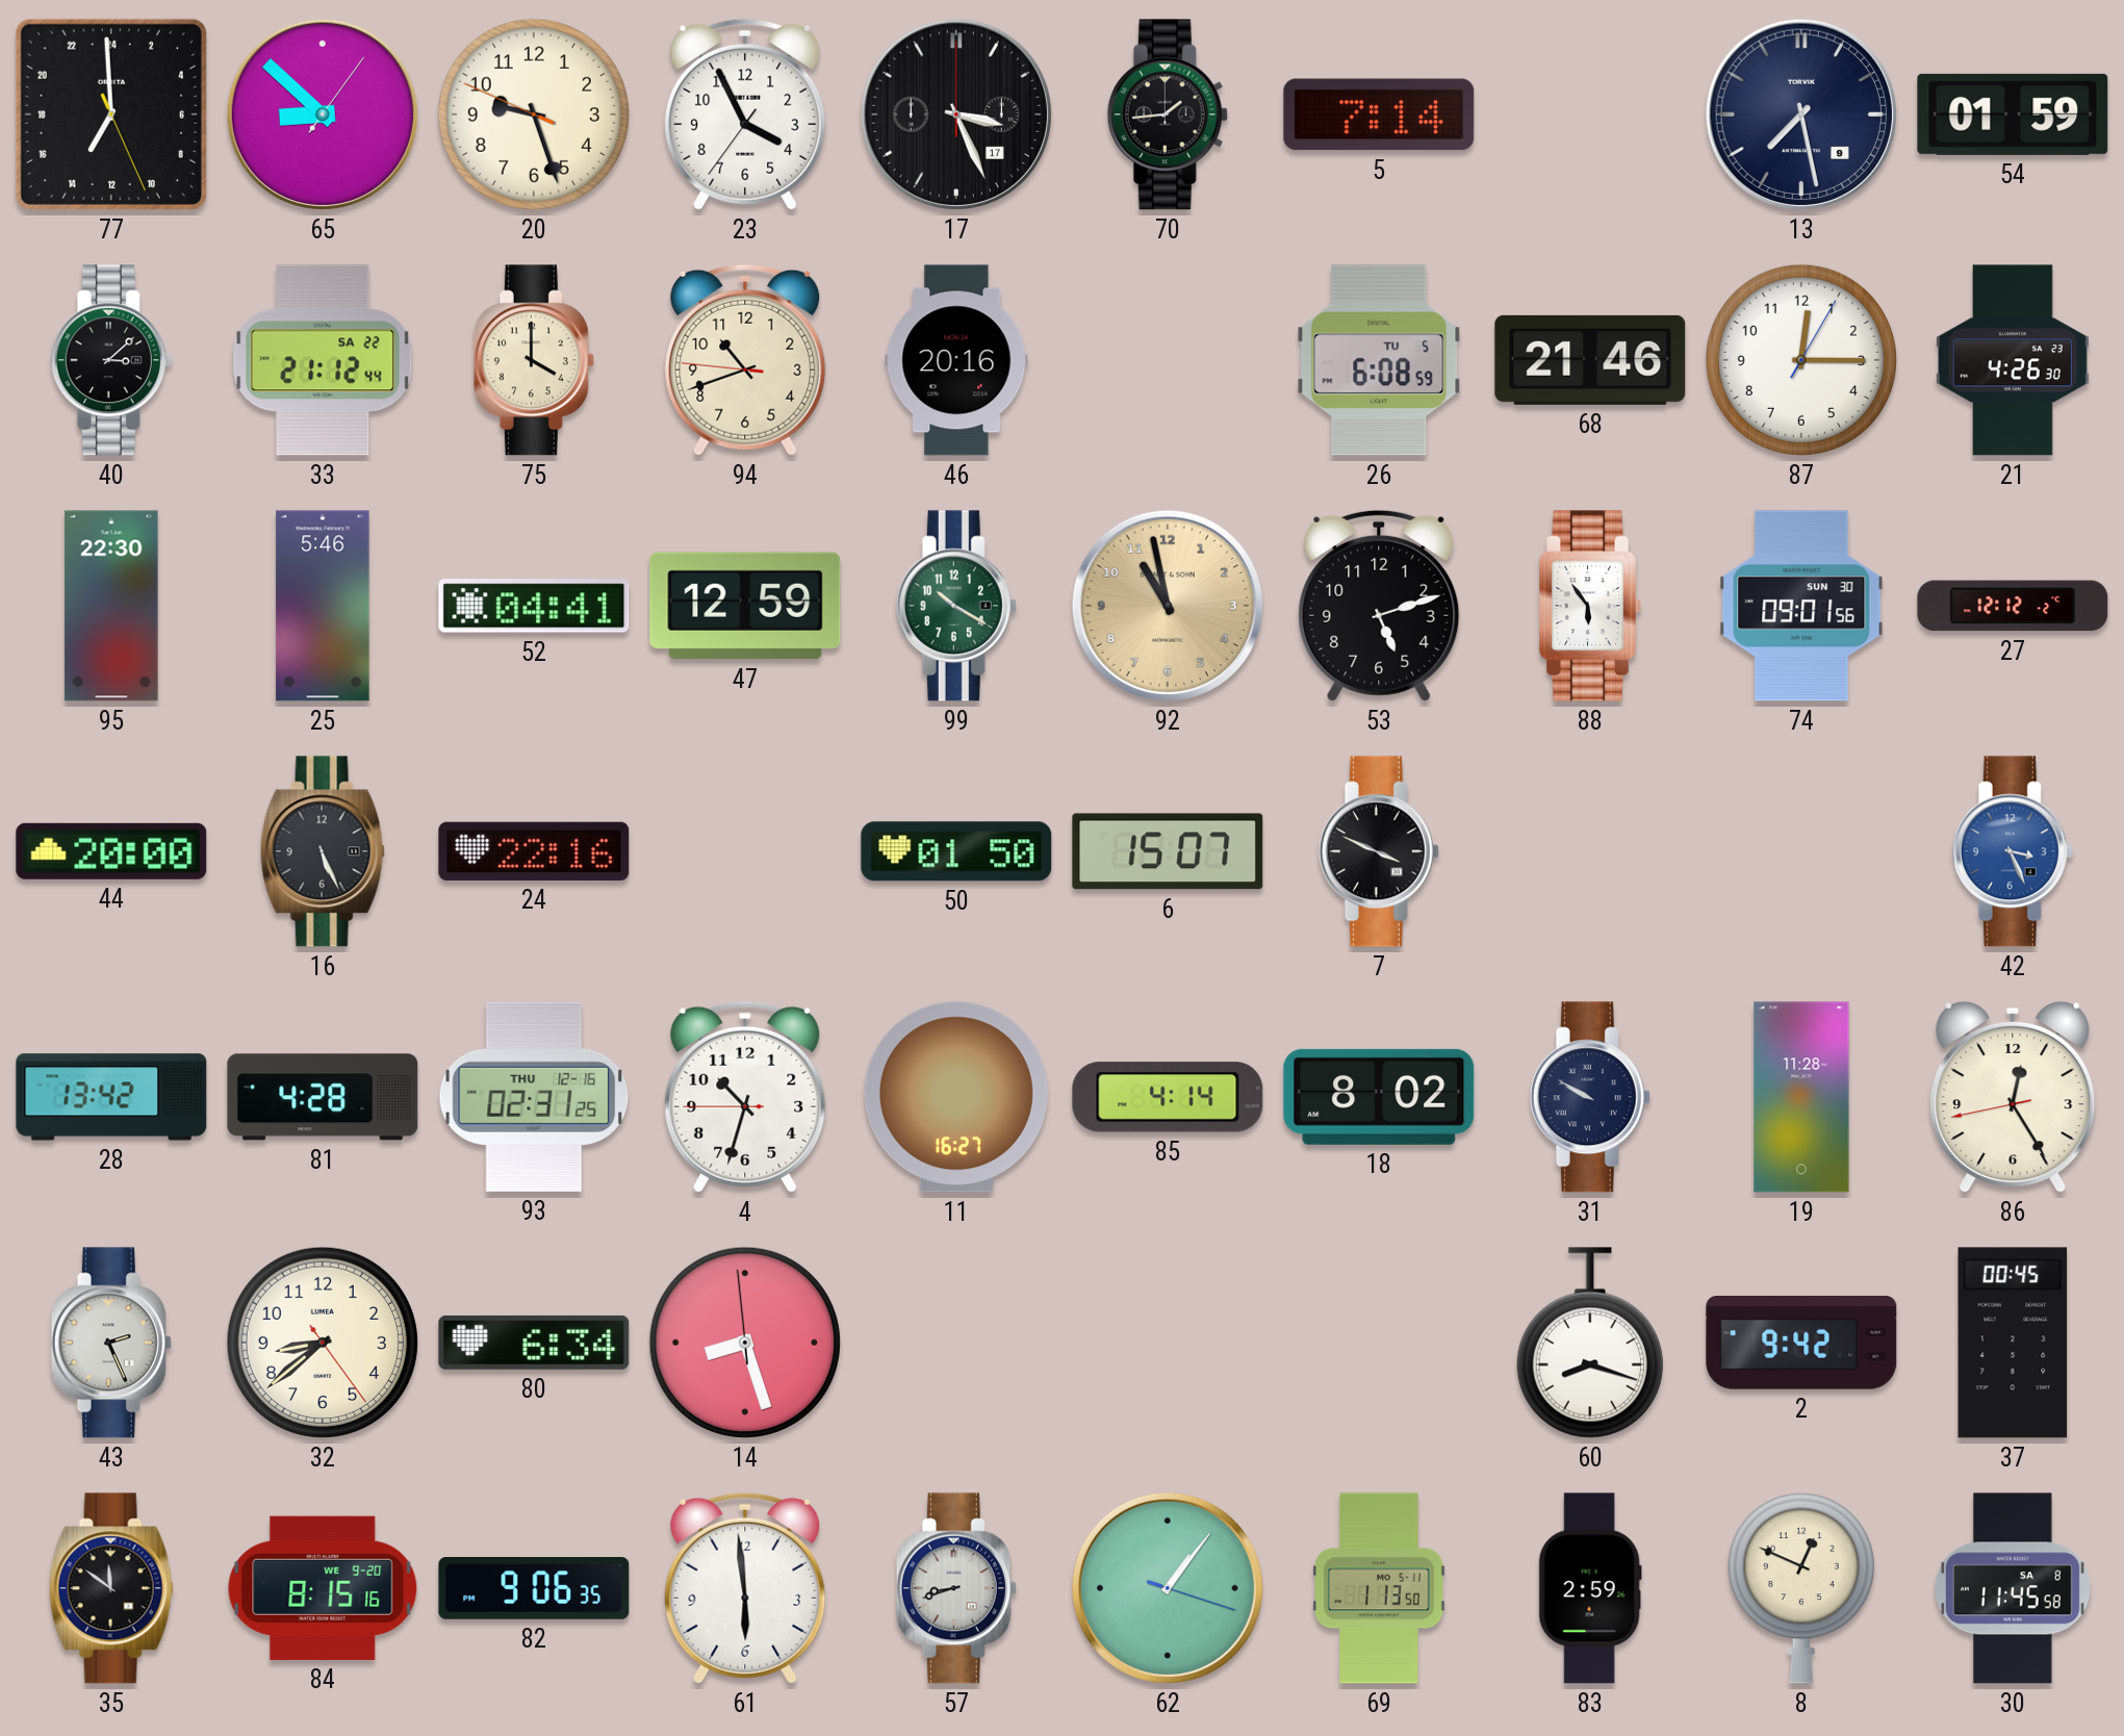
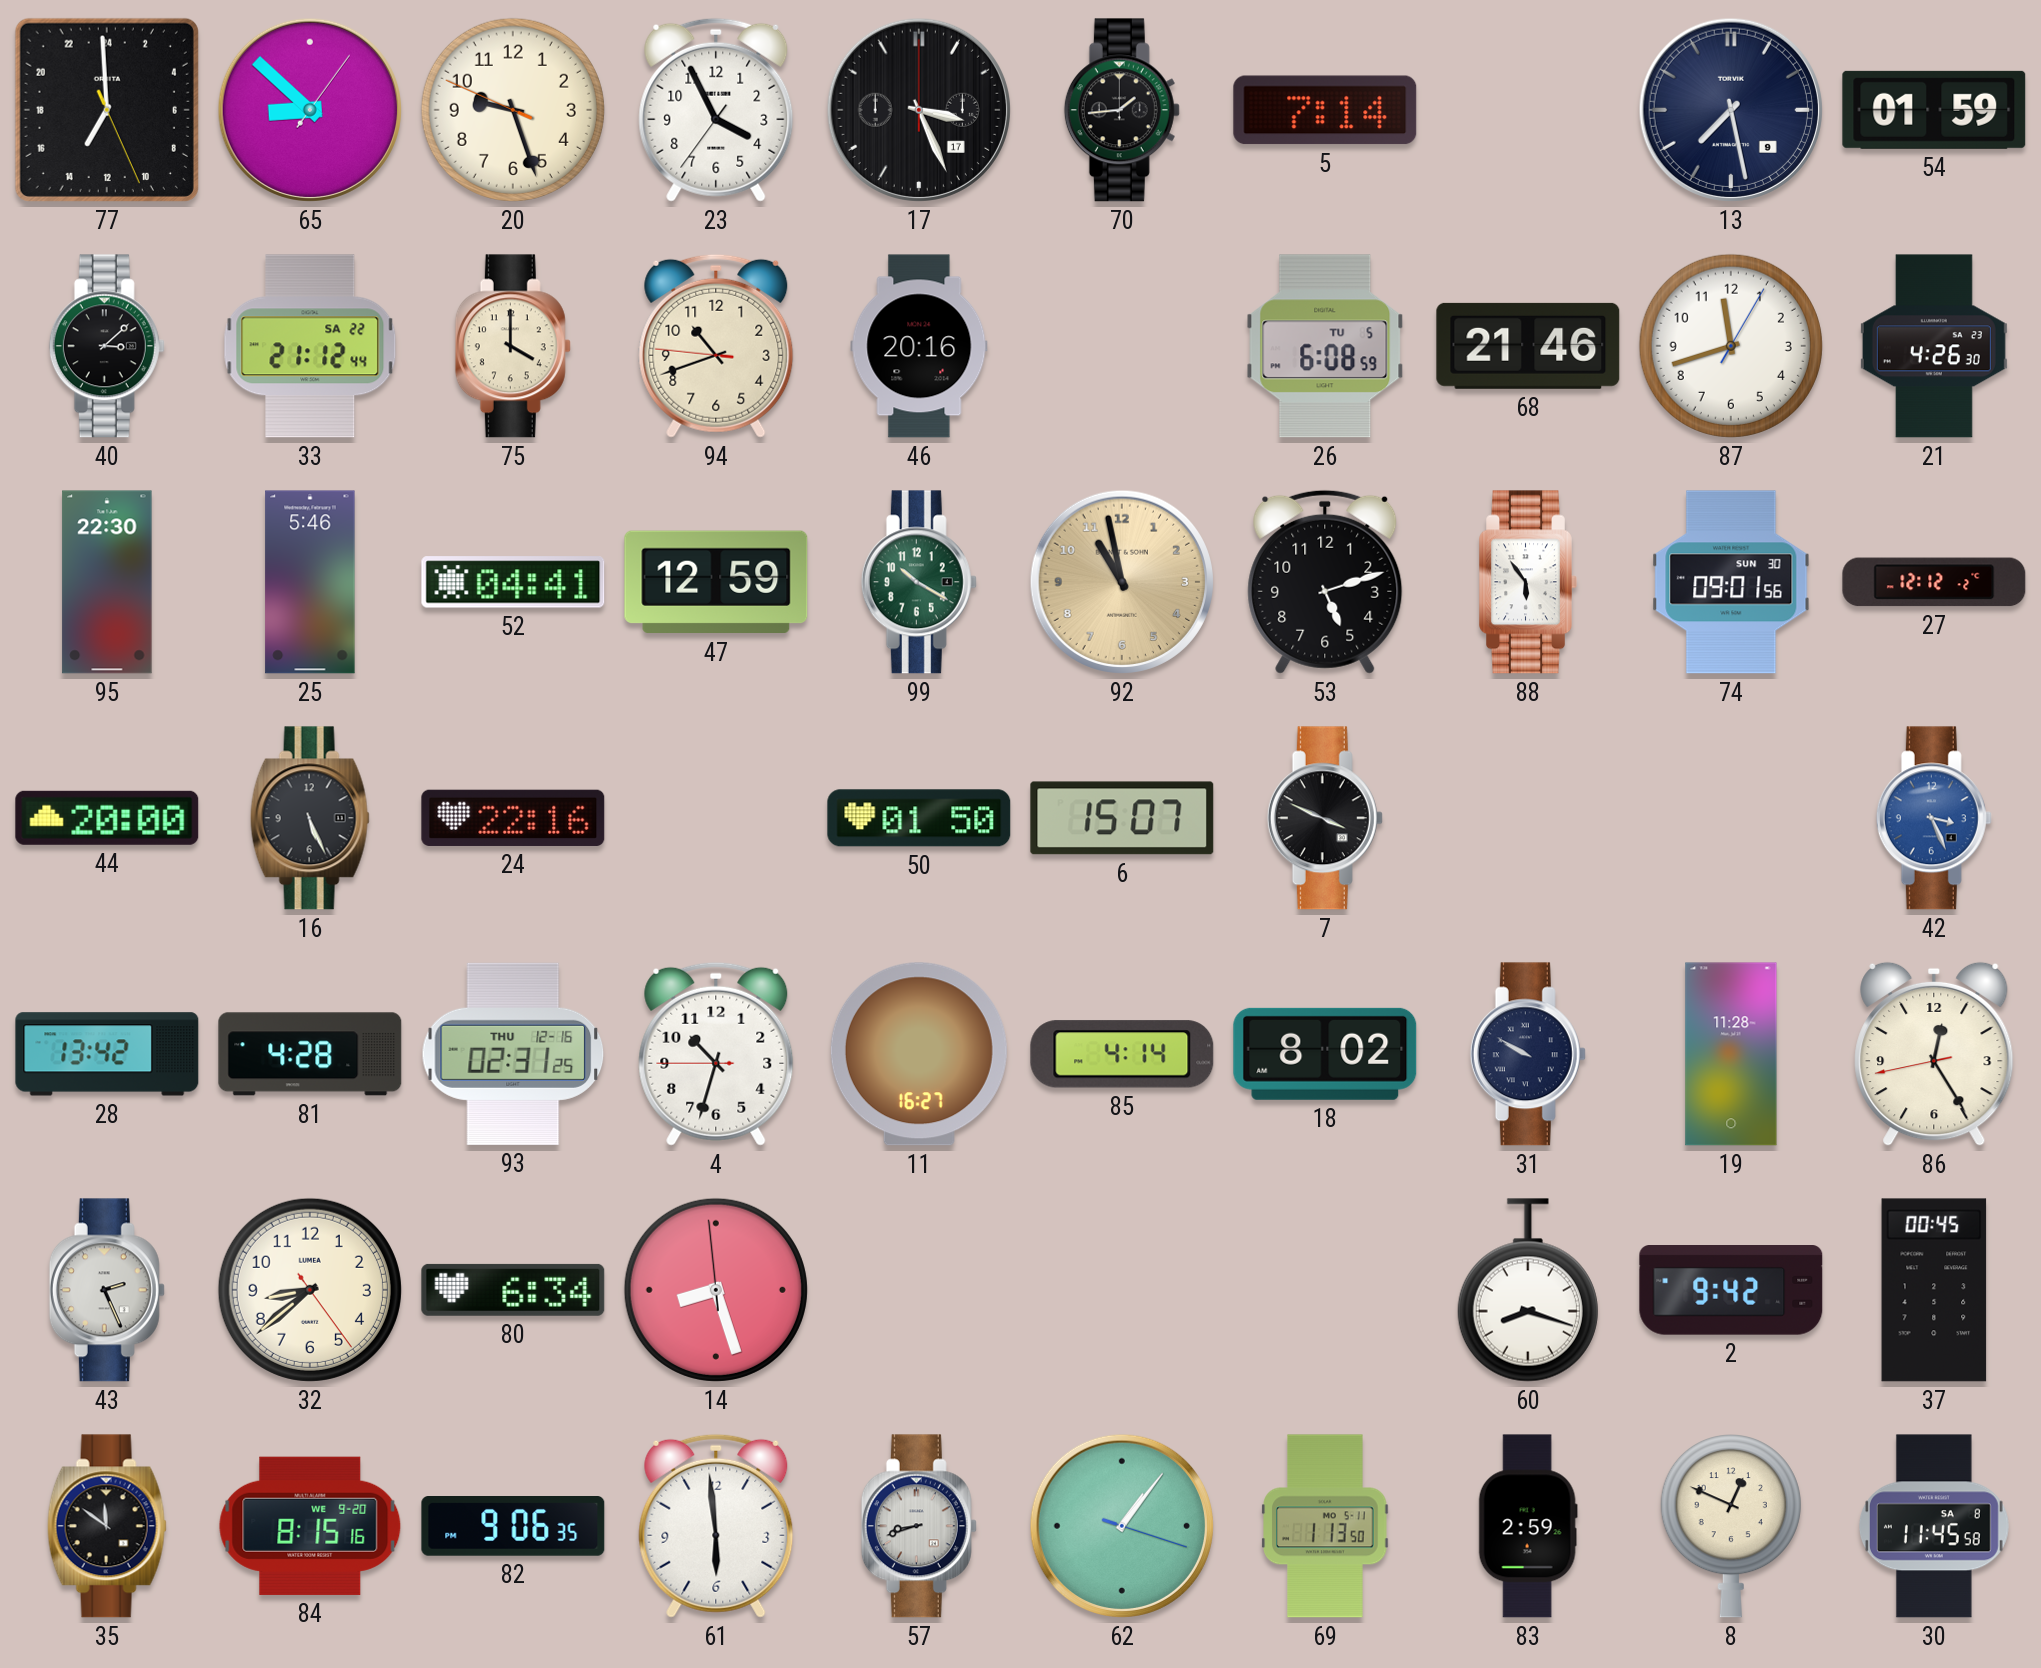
87: 12:15 -> 11:42 (1731, 346)
